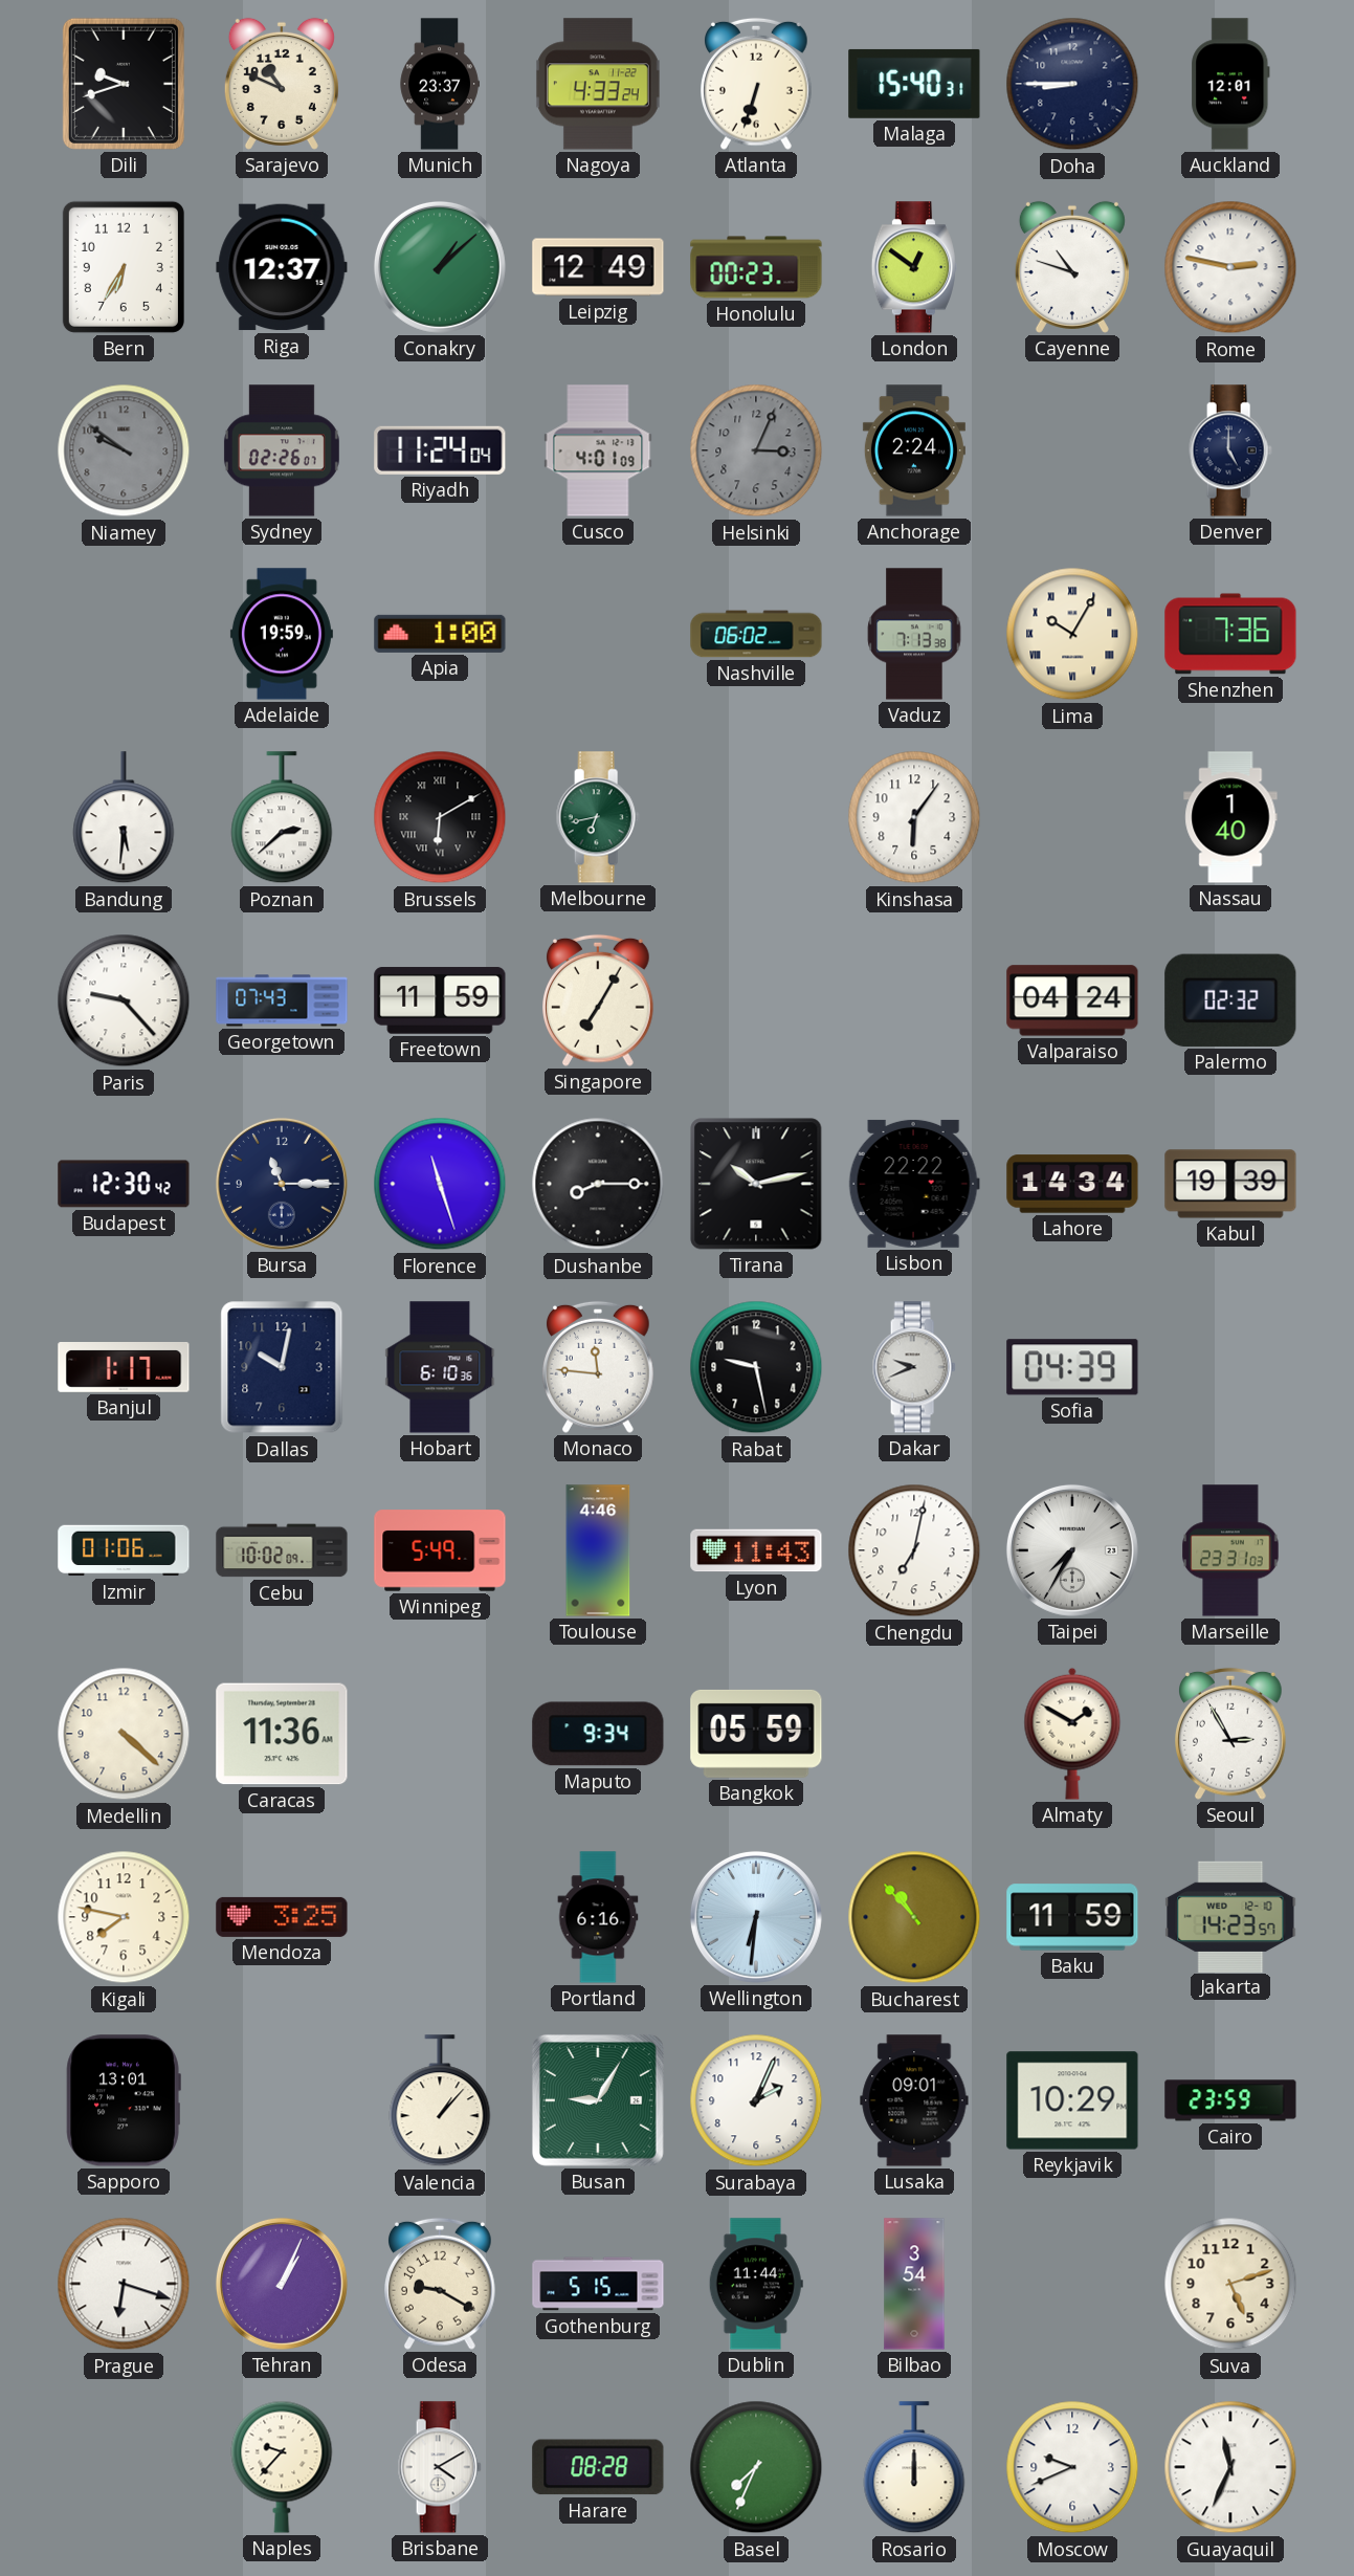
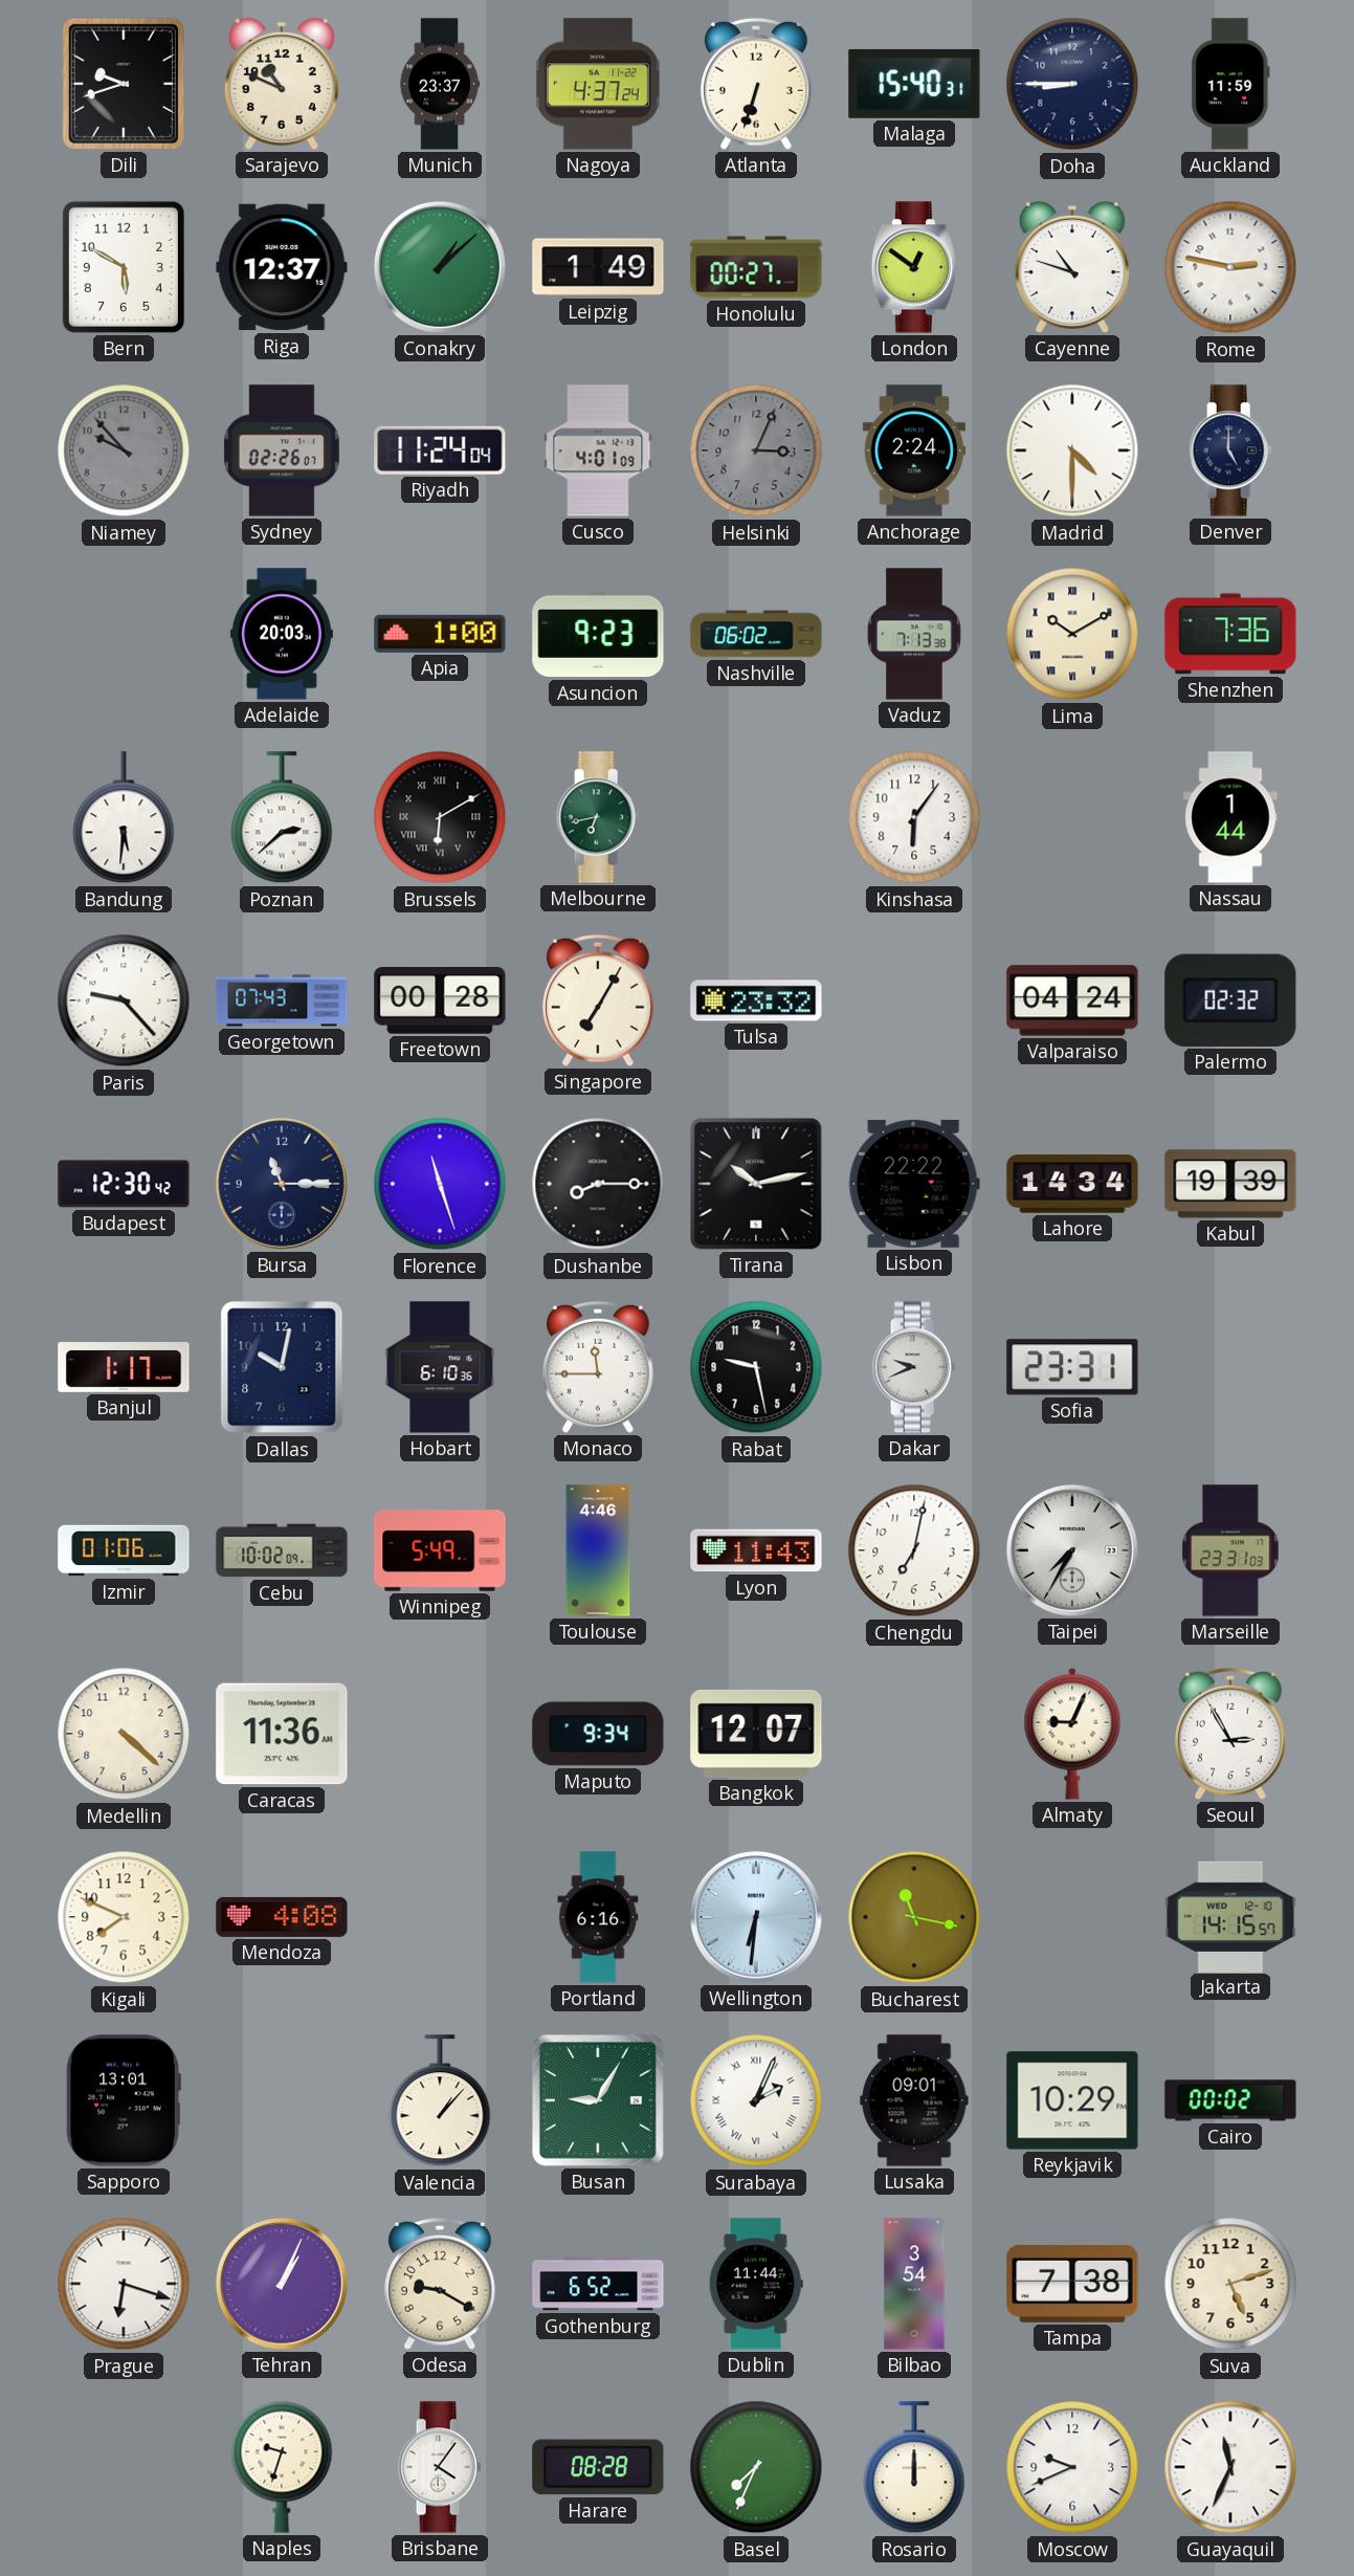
Nagoya: 4:33 -> 4:37 (598, 84)
Auckland: 12:01 -> 11:59 (1230, 84)
Bern: 6:35 -> 5:50 (124, 267)
Leipzig: 12:49 -> 1:49 (598, 267)
Honolulu: 00:23 -> 00:27 (756, 267)
Niamey: 9:51 -> 9:53 (124, 450)
Madrid: none -> 4:30 (1072, 450)
Adelaide: 19:59 -> 20:03 (282, 634)
Asuncion: none -> 9:23 (598, 634)
Lima: 10:05 -> 10:10 (1072, 634)
Nassau: 1:40 -> 1:44 (1230, 817)
Freetown: 11:59 -> 00:28 (440, 1000)
Tulsa: none -> 23:32 (756, 1000)
Monaco: 11:46 -> 11:45 (599, 1367)
Sofia: 04:39 -> 23:31 (1072, 1367)
Bangkok: 05:59 -> 12:07 (756, 1734)
Almaty: 1:50 -> 9:04 (1072, 1734)
Kigali: 7:47 -> 7:49 (124, 1917)
Mendoza: 3:25 -> 4:08 (282, 1917)
Bucharest: 10:53 -> 11:17 (914, 1917)
Baku: 11:59 -> none (1072, 1917)
Jakarta: 14:23 -> 14:15 (1230, 1916)
Surabaya numerals: Arabic -> Roman (756, 2100)
Cairo: 23:59 -> 00:02 (1230, 2100)
Gothenburg: 5:15 -> 6:52 (598, 2284)
Tampa: none -> 7:38 (1072, 2284)
Naples: 9:37 -> 9:33 (282, 2467)
Brisbane: 4:10 -> 4:06 (440, 2467)
